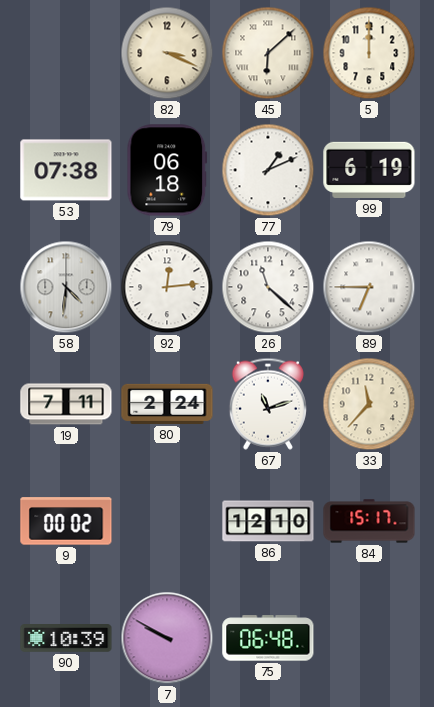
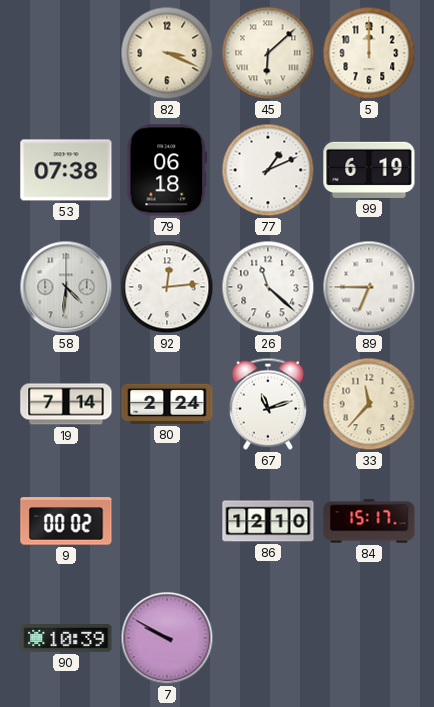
19: 7:11 -> 7:14 (66, 404)
75: 06:48 -> none (268, 638)
